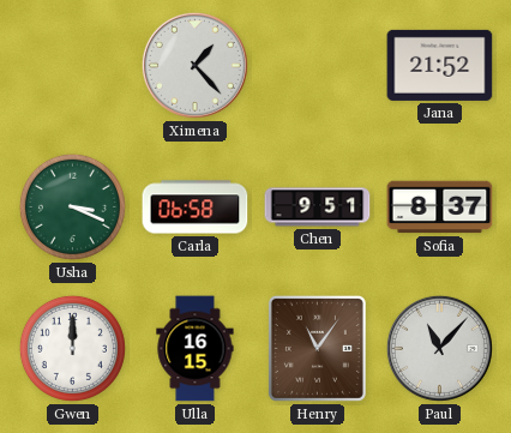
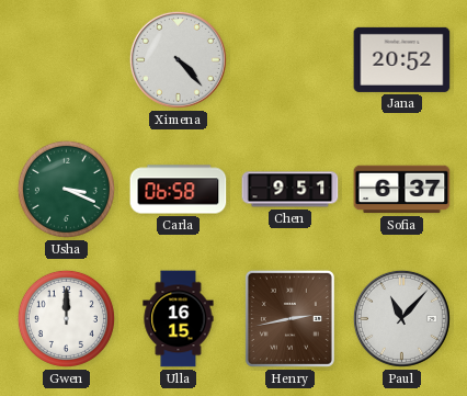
Ximena: 1:23 -> 4:23 (178, 59)
Jana: 21:52 -> 20:52 (402, 59)
Sofia: 8:37 -> 6:37 (402, 190)
Henry: 11:06 -> 2:43 (289, 318)
